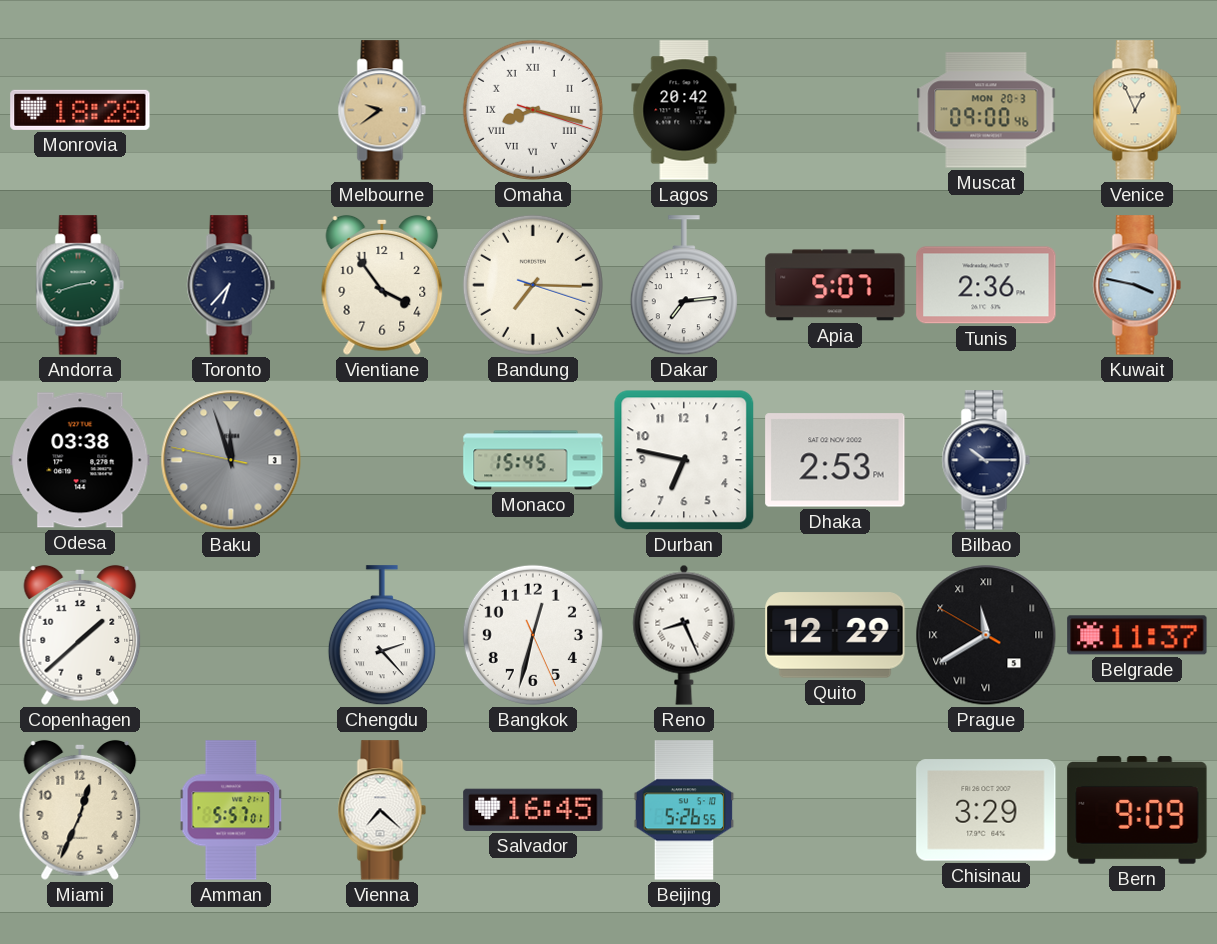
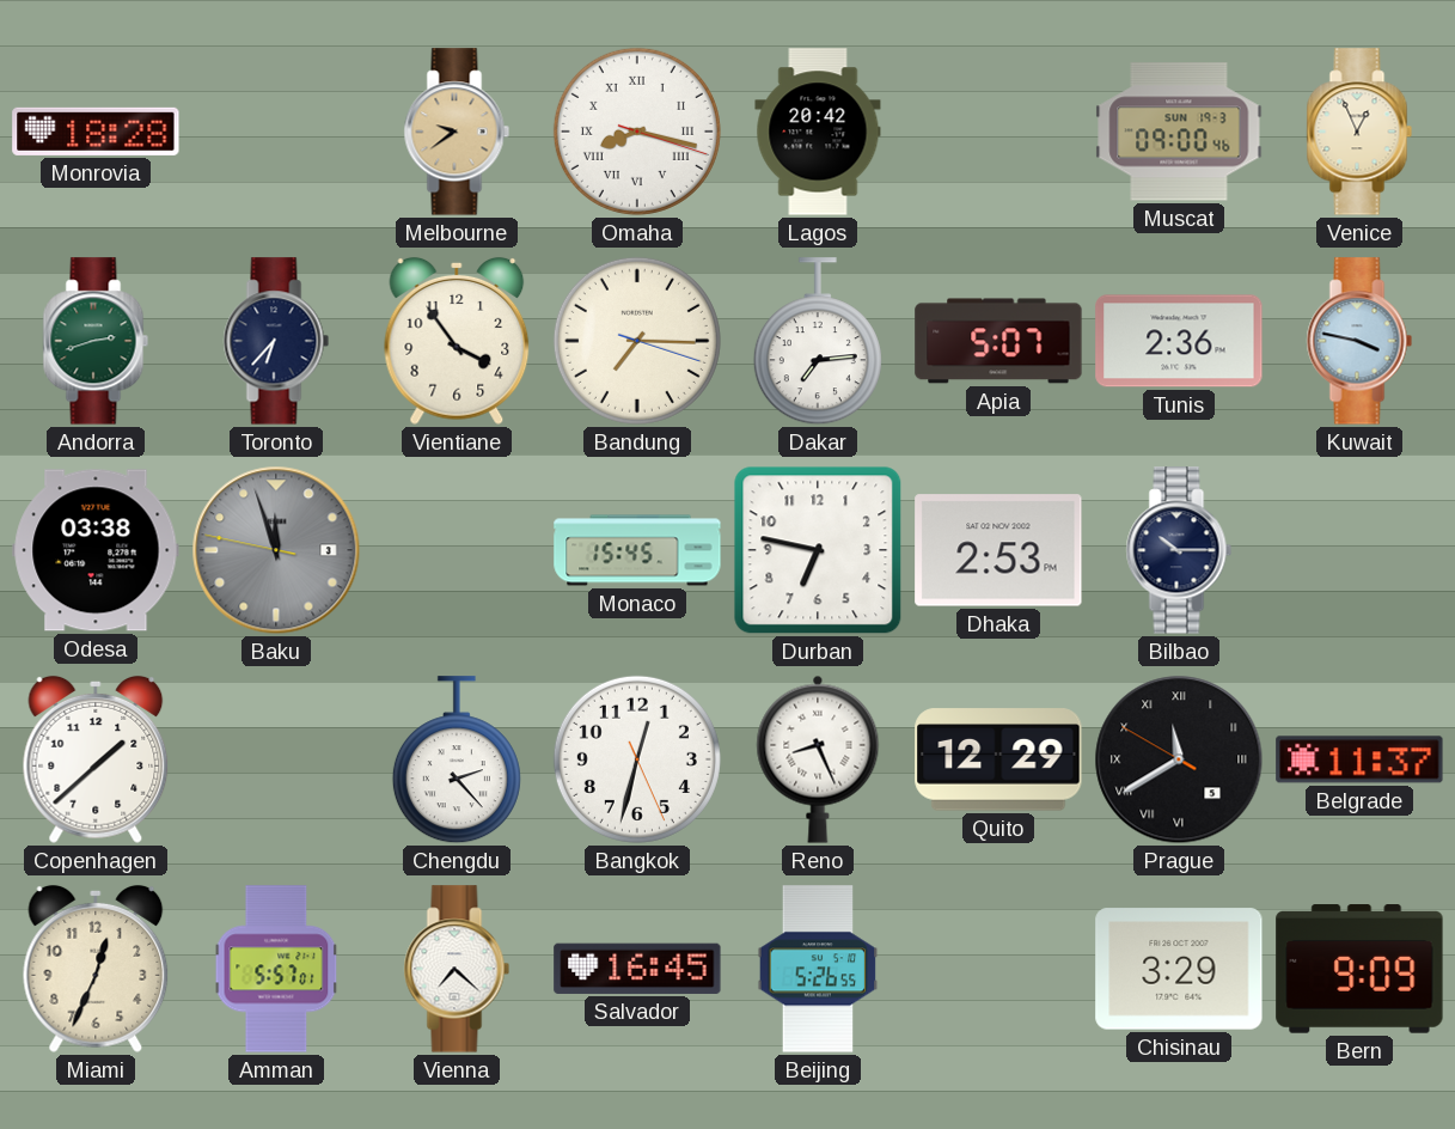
Muscat date: MON 20-3 -> SUN 19-3 (1179, 132)
